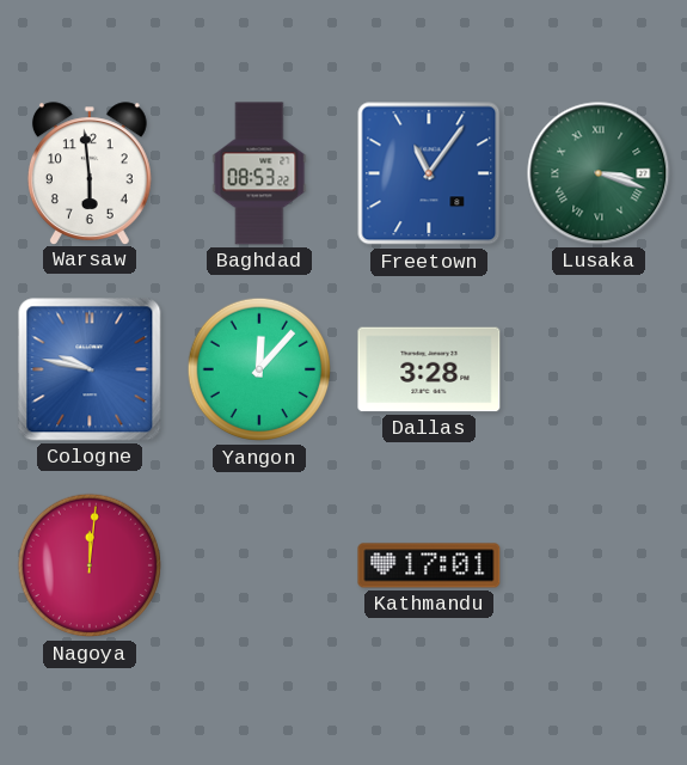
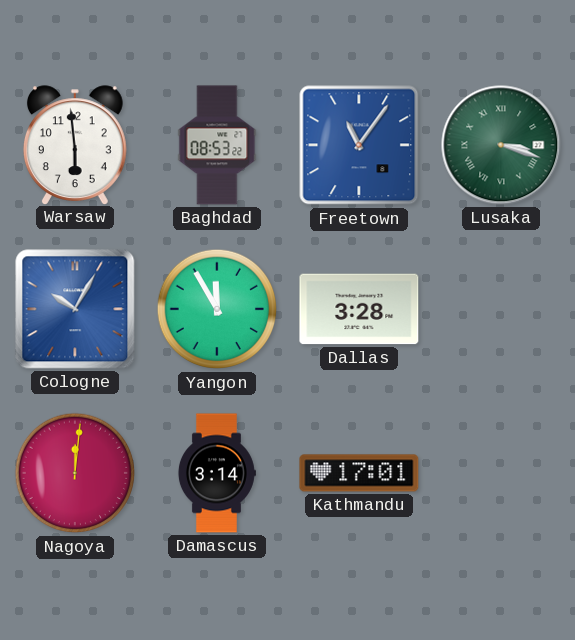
Cologne: 9:47 -> 10:05 (75, 309)
Yangon: 12:07 -> 11:55 (217, 309)
Damascus: none -> 3:14 (216, 473)
